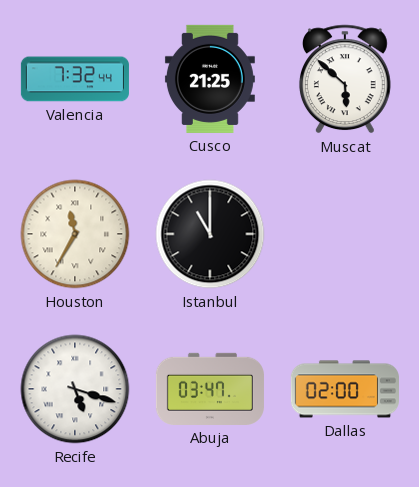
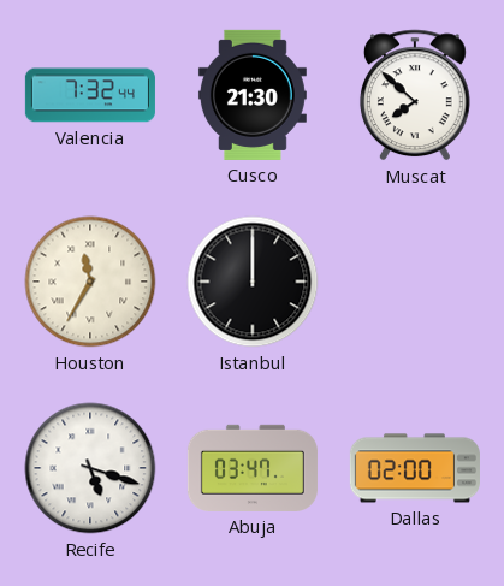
Cusco: 21:25 -> 21:30 (253, 95)
Muscat: 5:52 -> 7:52 (415, 95)
Istanbul: 11:00 -> 12:00 (253, 282)
